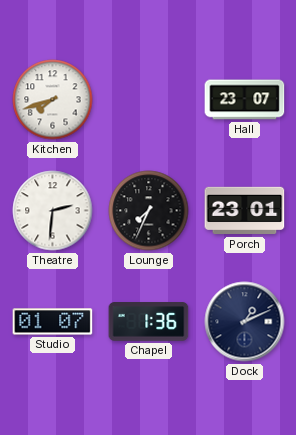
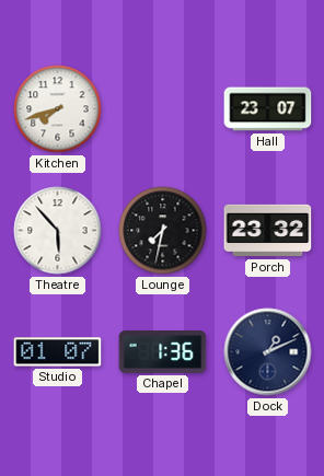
Theatre: 2:31 -> 5:53 (58, 231)
Lounge: 7:34 -> 7:32 (163, 231)
Porch: 23:01 -> 23:32 (268, 231)
